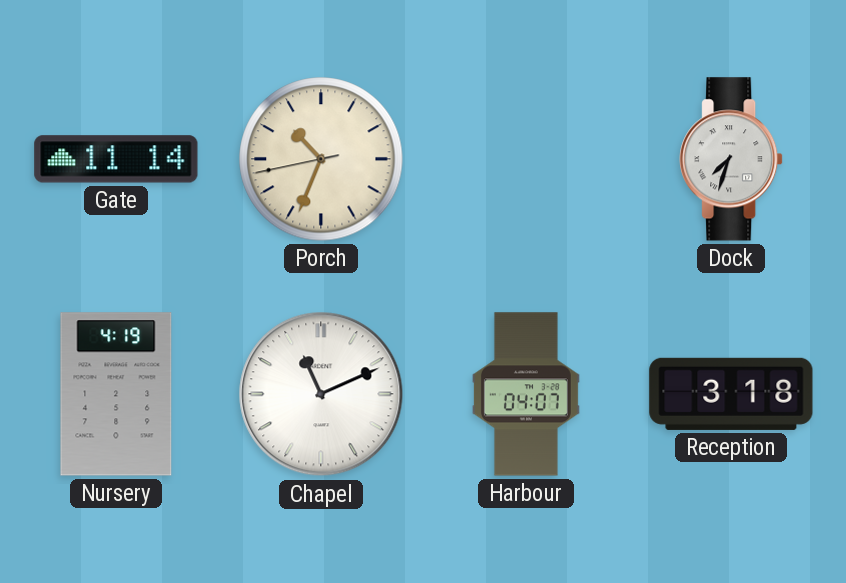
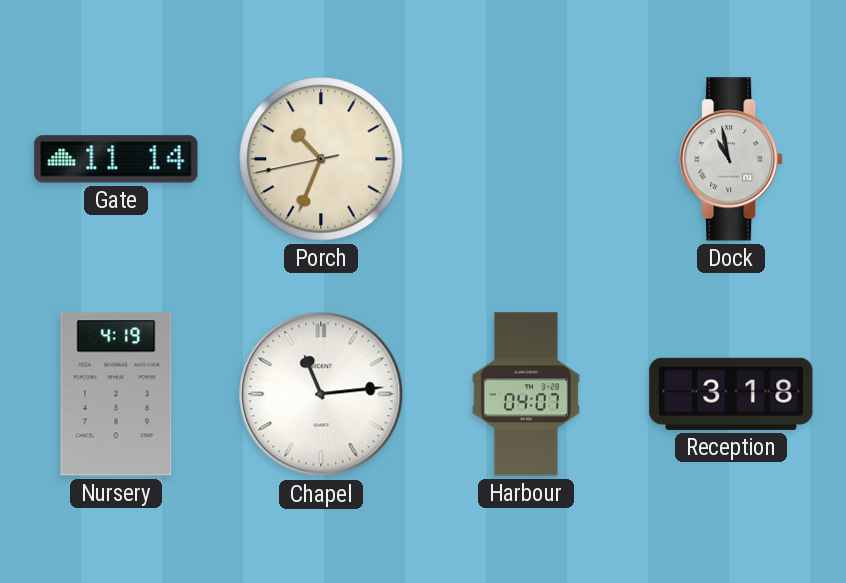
Dock: 7:33 -> 10:58 (731, 159)
Chapel: 11:11 -> 11:14 (321, 394)
